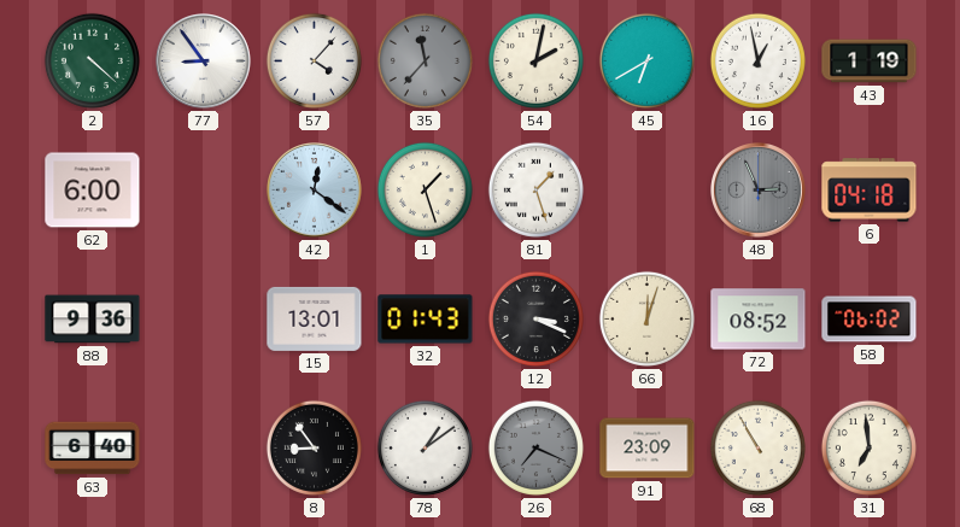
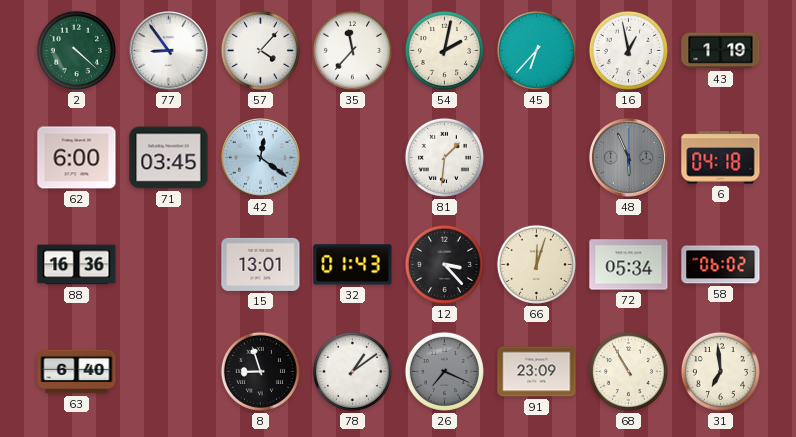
35 dial: grey -> white (352, 50)
45: 6:40 -> 6:37 (536, 50)
71: none -> 03:45 (169, 158)
1: 1:27 -> none (425, 189)
81: 1:27 -> 1:31 (444, 157)
48: 2:56 -> 5:56 (629, 158)
88: 9:36 -> 16:36 (77, 265)
12: 3:19 -> 3:23 (444, 264)
72: 08:52 -> 05:34 (629, 265)
8: 8:54 -> 8:57 (260, 371)
